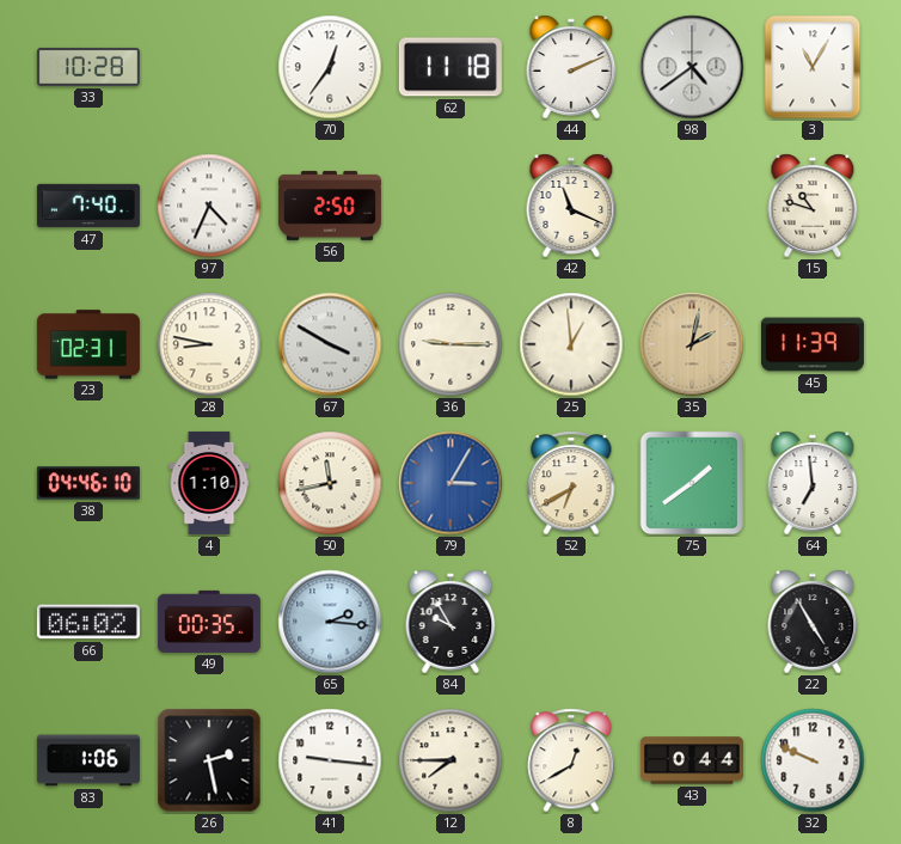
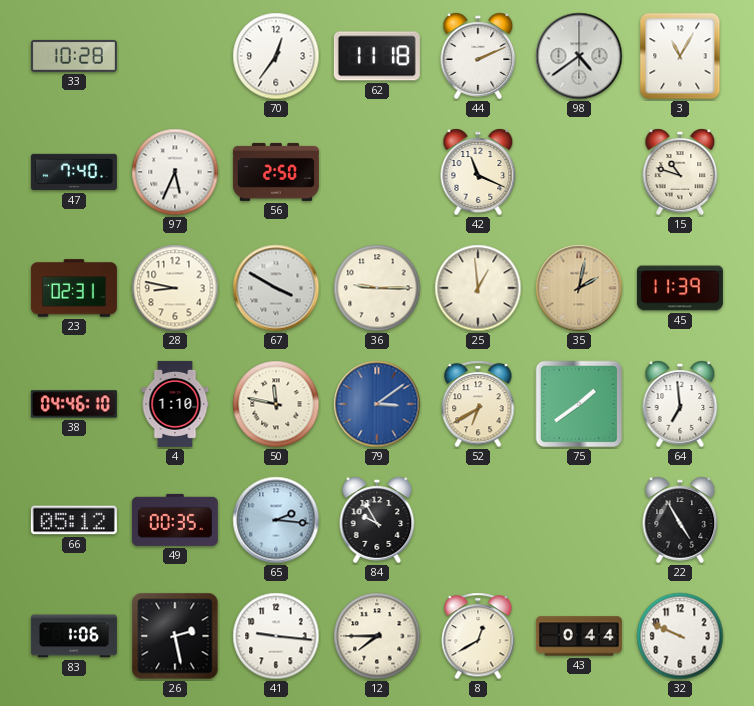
97: 4:34 -> 5:34 (175, 172)
50: 11:43 -> 11:47 (276, 404)
79: 3:05 -> 3:09 (377, 404)
66: 06:02 -> 05:12 (74, 520)
